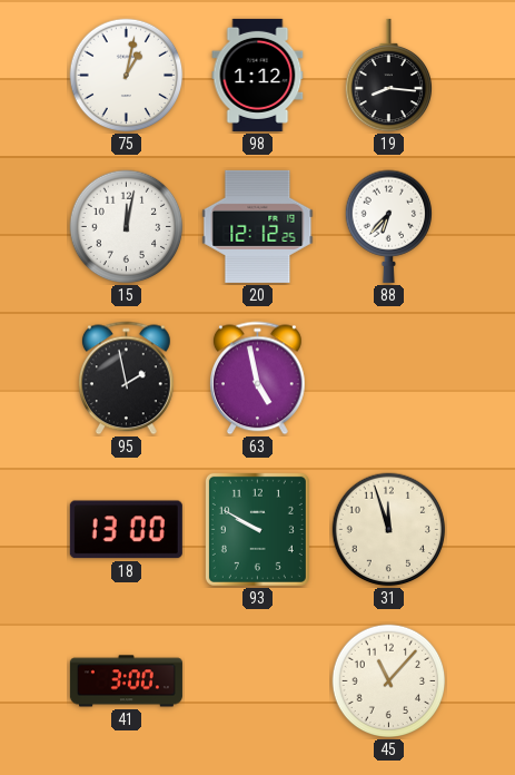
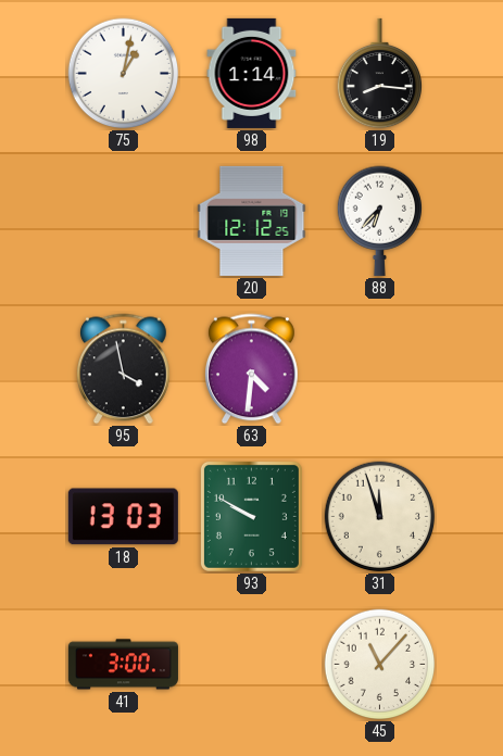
98: 1:12 -> 1:14 (252, 73)
15: 12:02 -> none (127, 227)
95: 1:58 -> 3:58 (124, 369)
63: 4:58 -> 4:31 (252, 369)
18: 13:00 -> 13:03 (123, 517)
